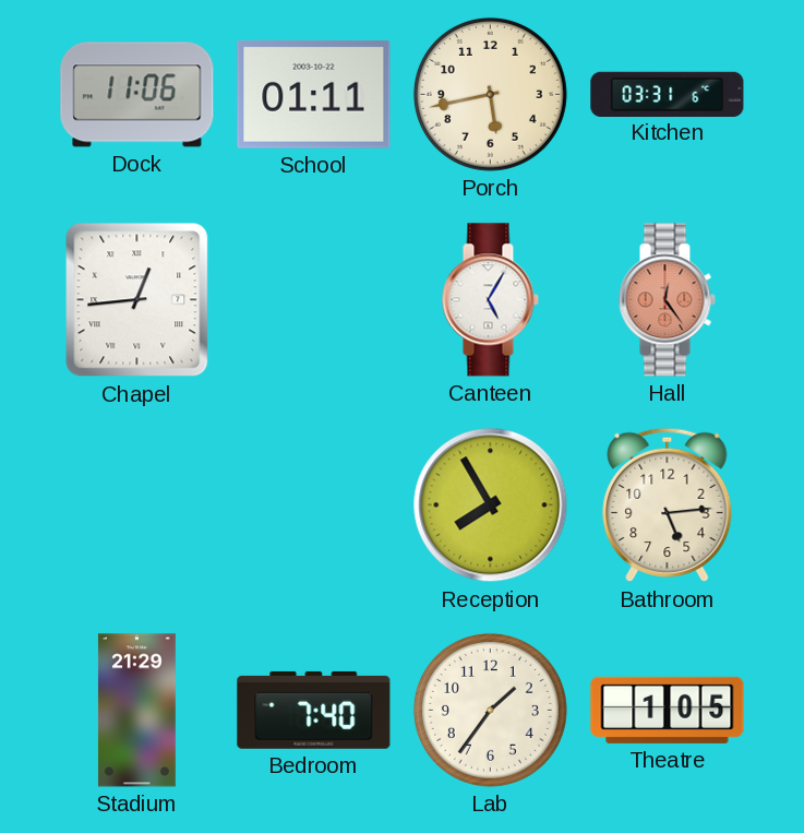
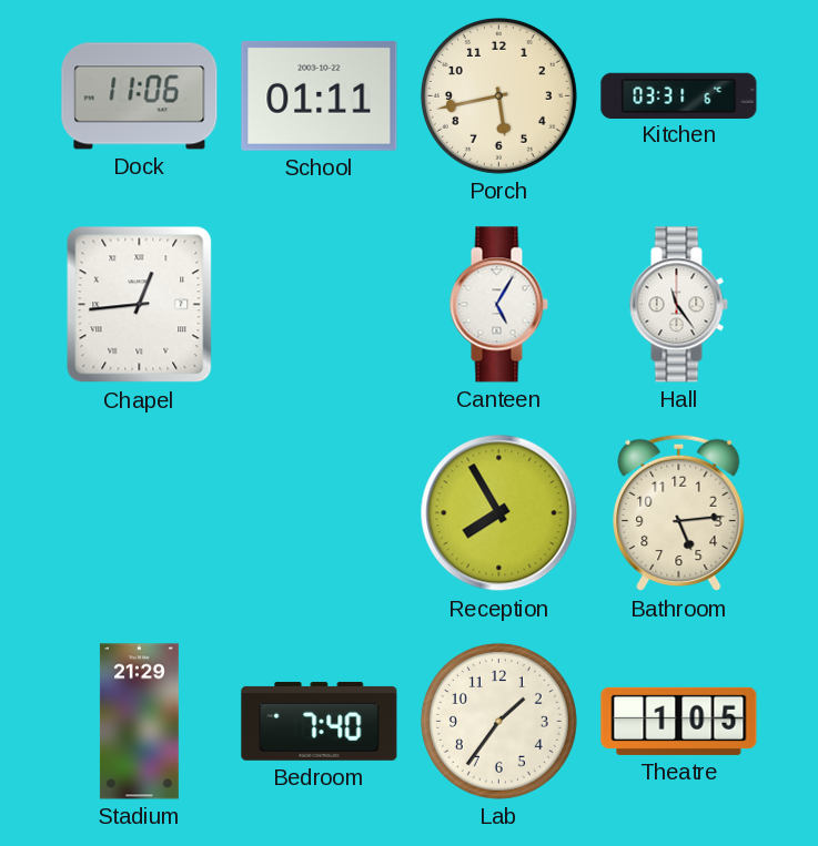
Hall: 12:24 -> 11:24 (678, 305)
Hall dial: salmon -> white (678, 305)
